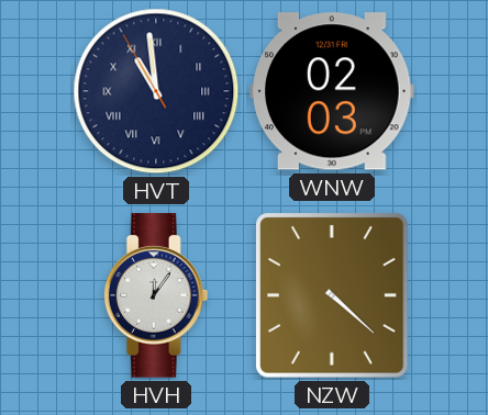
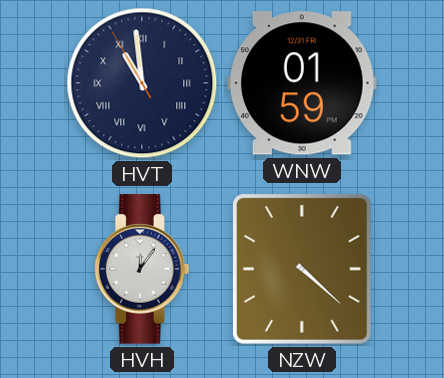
WNW: 02:03 -> 01:59 (303, 83)
